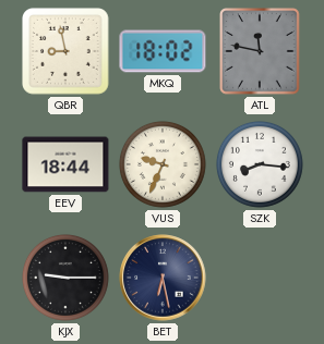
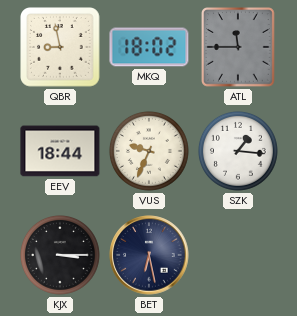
ATL: 11:47 -> 11:45 (238, 47)
SZK: 8:16 -> 1:16 (238, 151)
KJX: 9:15 -> 3:15 (60, 255)
